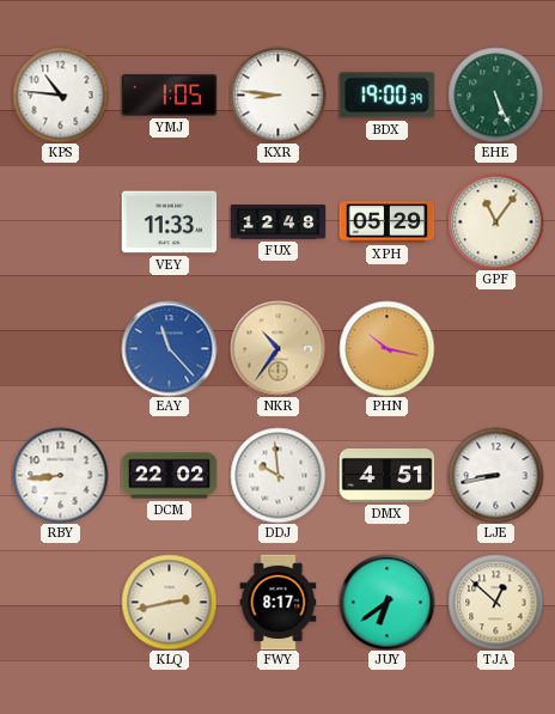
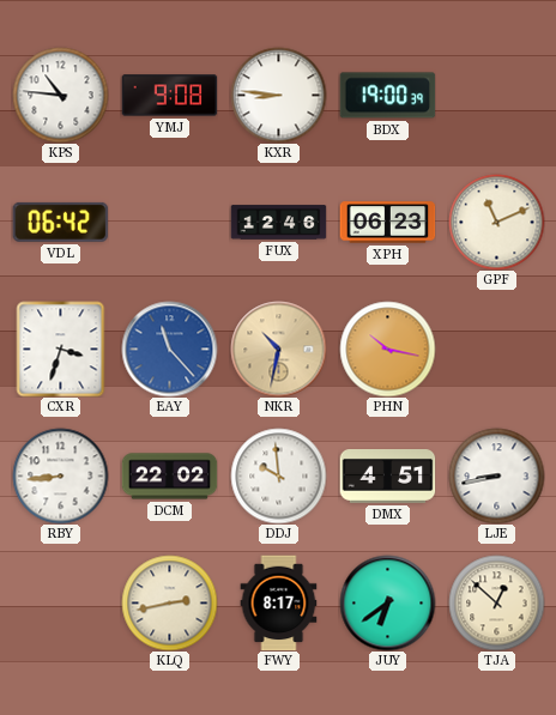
YMJ: 1:05 -> 9:08 (169, 96)
EHE: 5:26 -> none (495, 94)
VDL: none -> 06:42 (60, 222)
VEY: 11:33 -> none (169, 222)
FUX: 12:48 -> 12:46 (278, 223)
XPH: 05:29 -> 06:23 (387, 223)
GPF: 11:06 -> 11:11 (496, 222)
CXR: none -> 3:33 (61, 349)
NKR: 10:36 -> 10:32 (278, 349)
